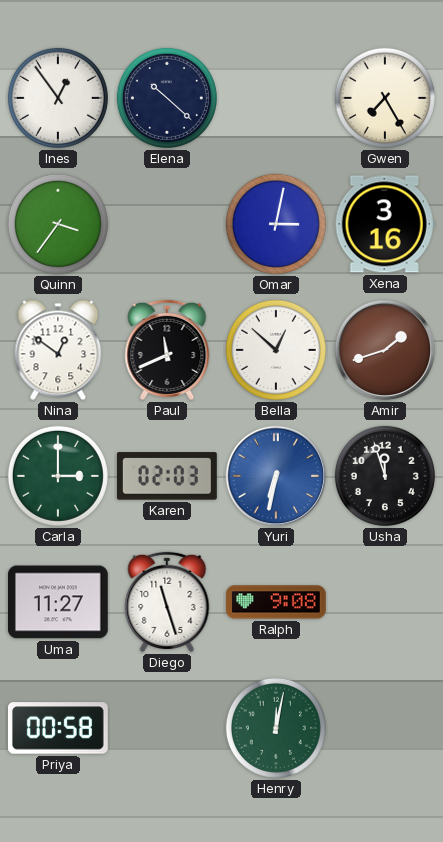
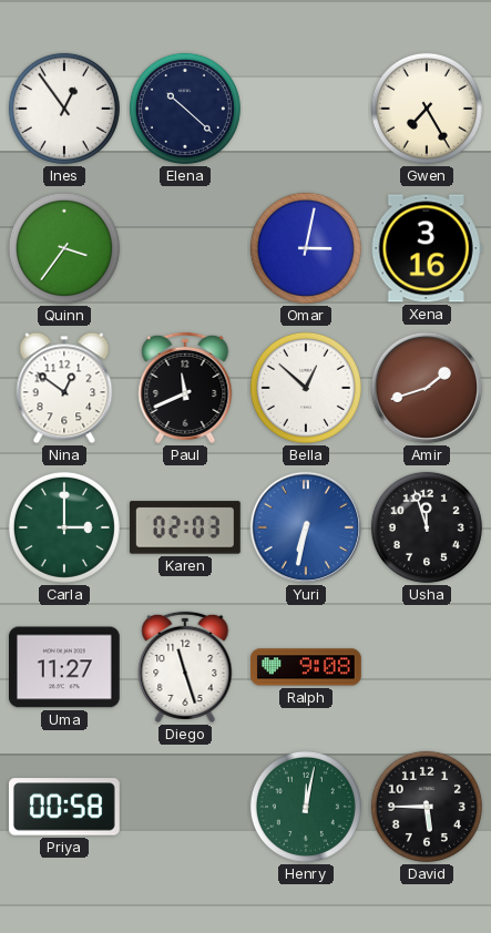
David: none -> 5:45 (427, 807)
